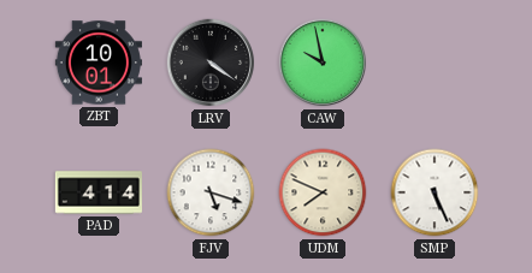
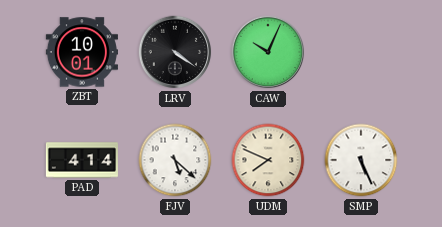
CAW: 9:58 -> 10:04 (268, 52)
FJV: 5:18 -> 5:22 (175, 160)
